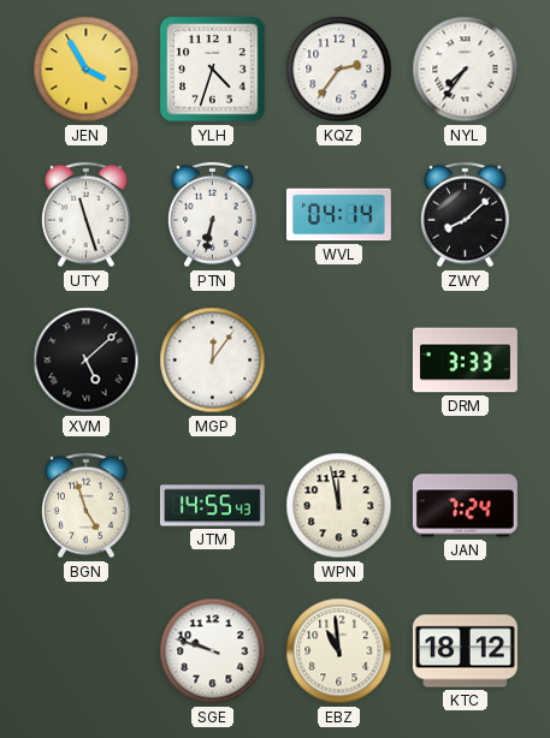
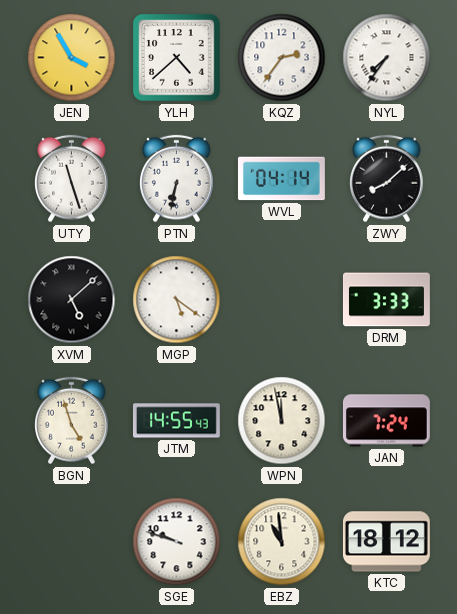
YLH: 4:33 -> 4:38 (177, 58)
MGP: 12:06 -> 5:21 (177, 300)
